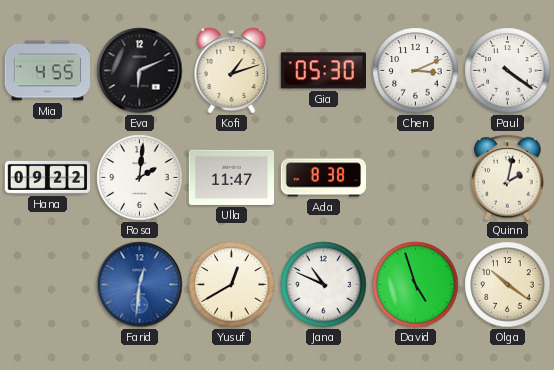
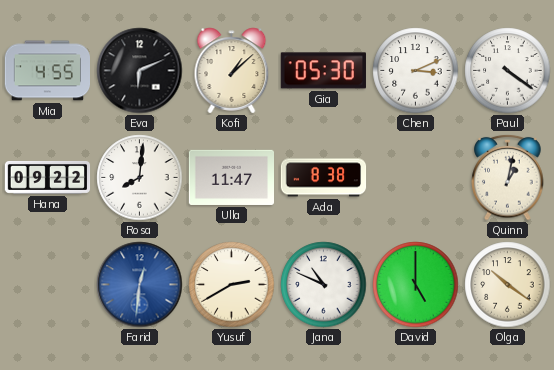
Kofi: 1:12 -> 1:08 (232, 71)
Rosa: 2:01 -> 8:01 (140, 178)
Quinn: 2:02 -> 1:02 (508, 177)
Yusuf: 12:40 -> 2:40 (232, 285)
David: 4:57 -> 5:00 (416, 285)
